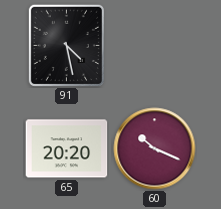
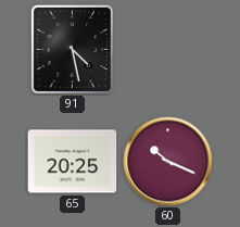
65: 20:20 -> 20:25 (73, 162)
